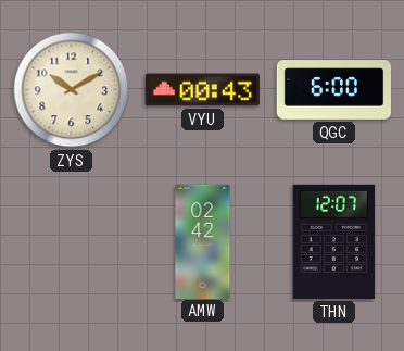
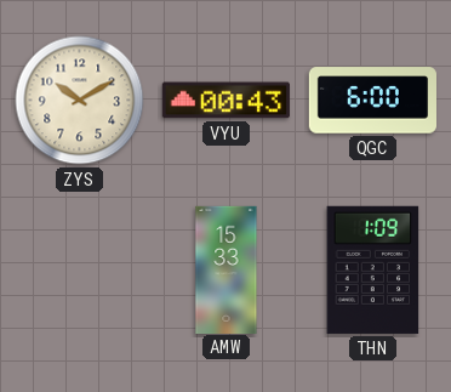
AMW: 02:42 -> 15:33 (227, 269)
THN: 12:07 -> 1:09 (373, 269)
